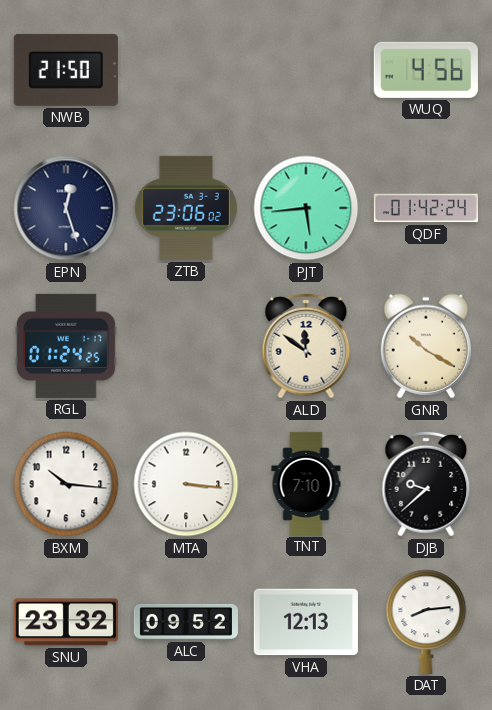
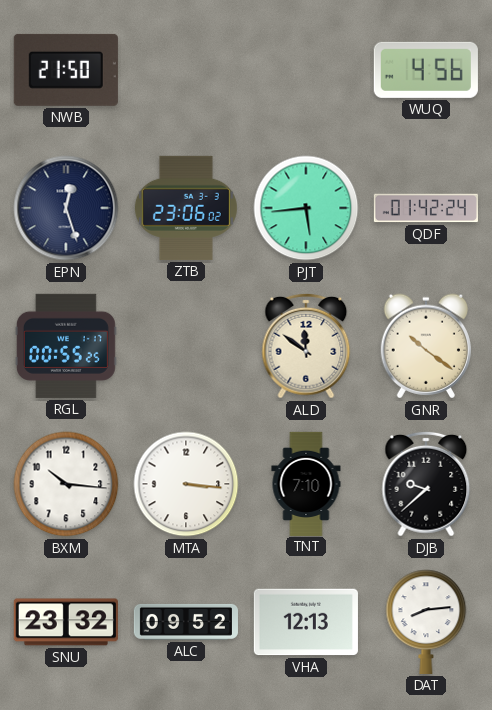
RGL: 01:24 -> 00:55 (66, 346)
GNR: 10:20 -> 10:21 (426, 346)
